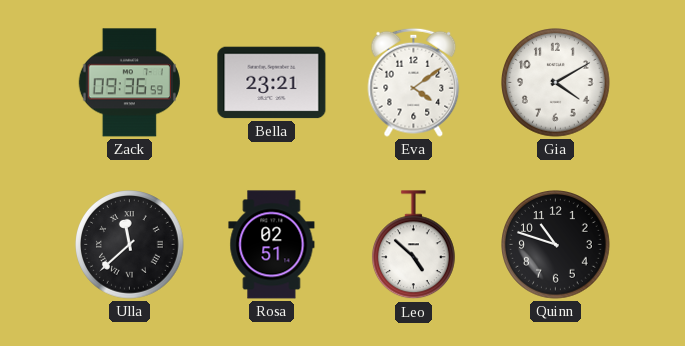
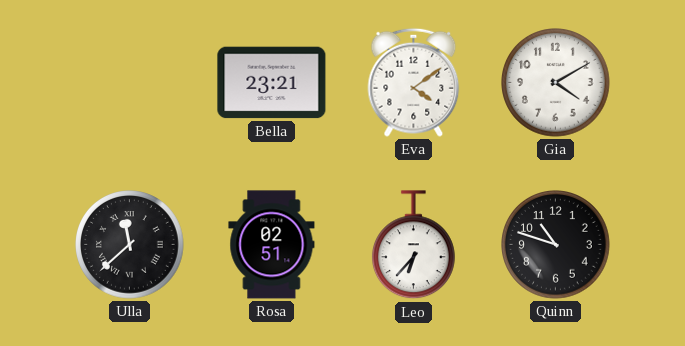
Zack: 09:36 -> none (129, 83)
Leo: 4:52 -> 6:37 (414, 245)
